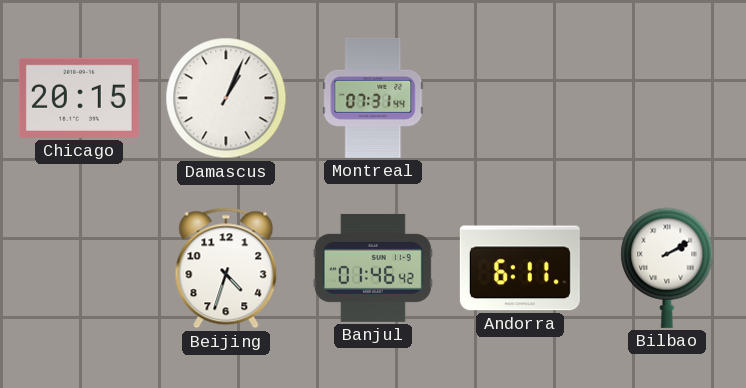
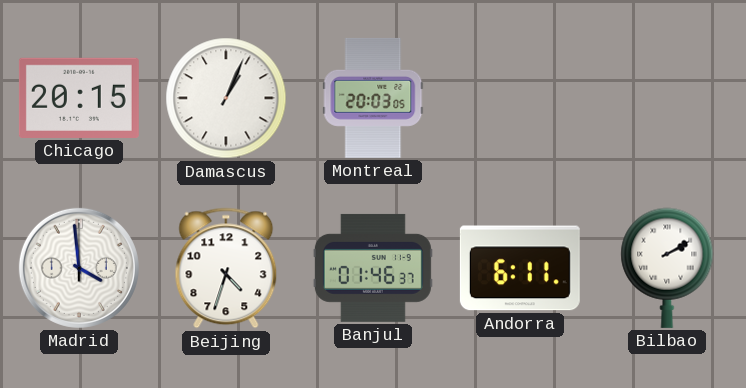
Montreal: 07:31 -> 20:03 (373, 98)
Madrid: none -> 3:59 (79, 268)
Banjul: 01:46:42 -> 01:46:37 (373, 268)
